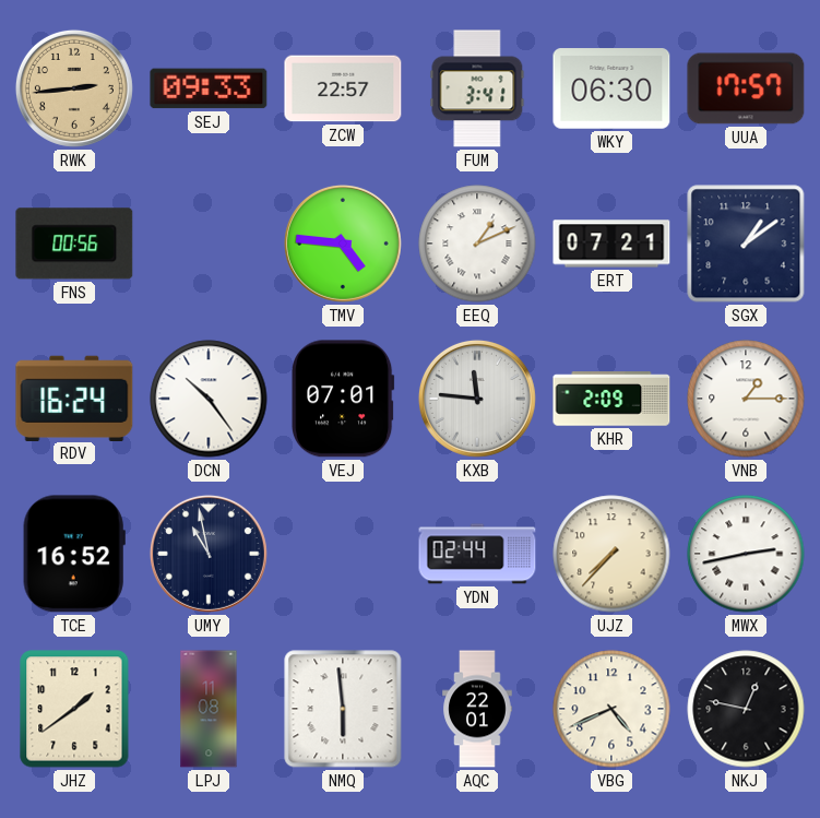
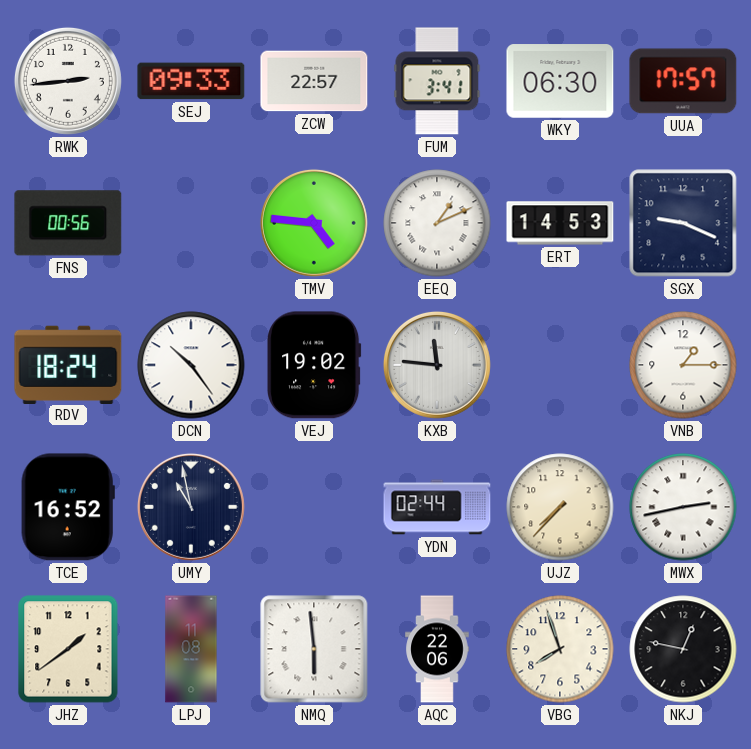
RWK dial: champagne -> white (68, 81)
ERT: 07:21 -> 14:53 (560, 223)
SGX: 1:09 -> 9:19 (683, 223)
RDV: 16:24 -> 18:24 (68, 364)
VEJ: 07:01 -> 19:02 (315, 365)
KHR: 2:09 -> none (611, 399)
AQC: 22:01 -> 22:06 (437, 649)
VBG: 4:41 -> 7:57 (560, 649)
